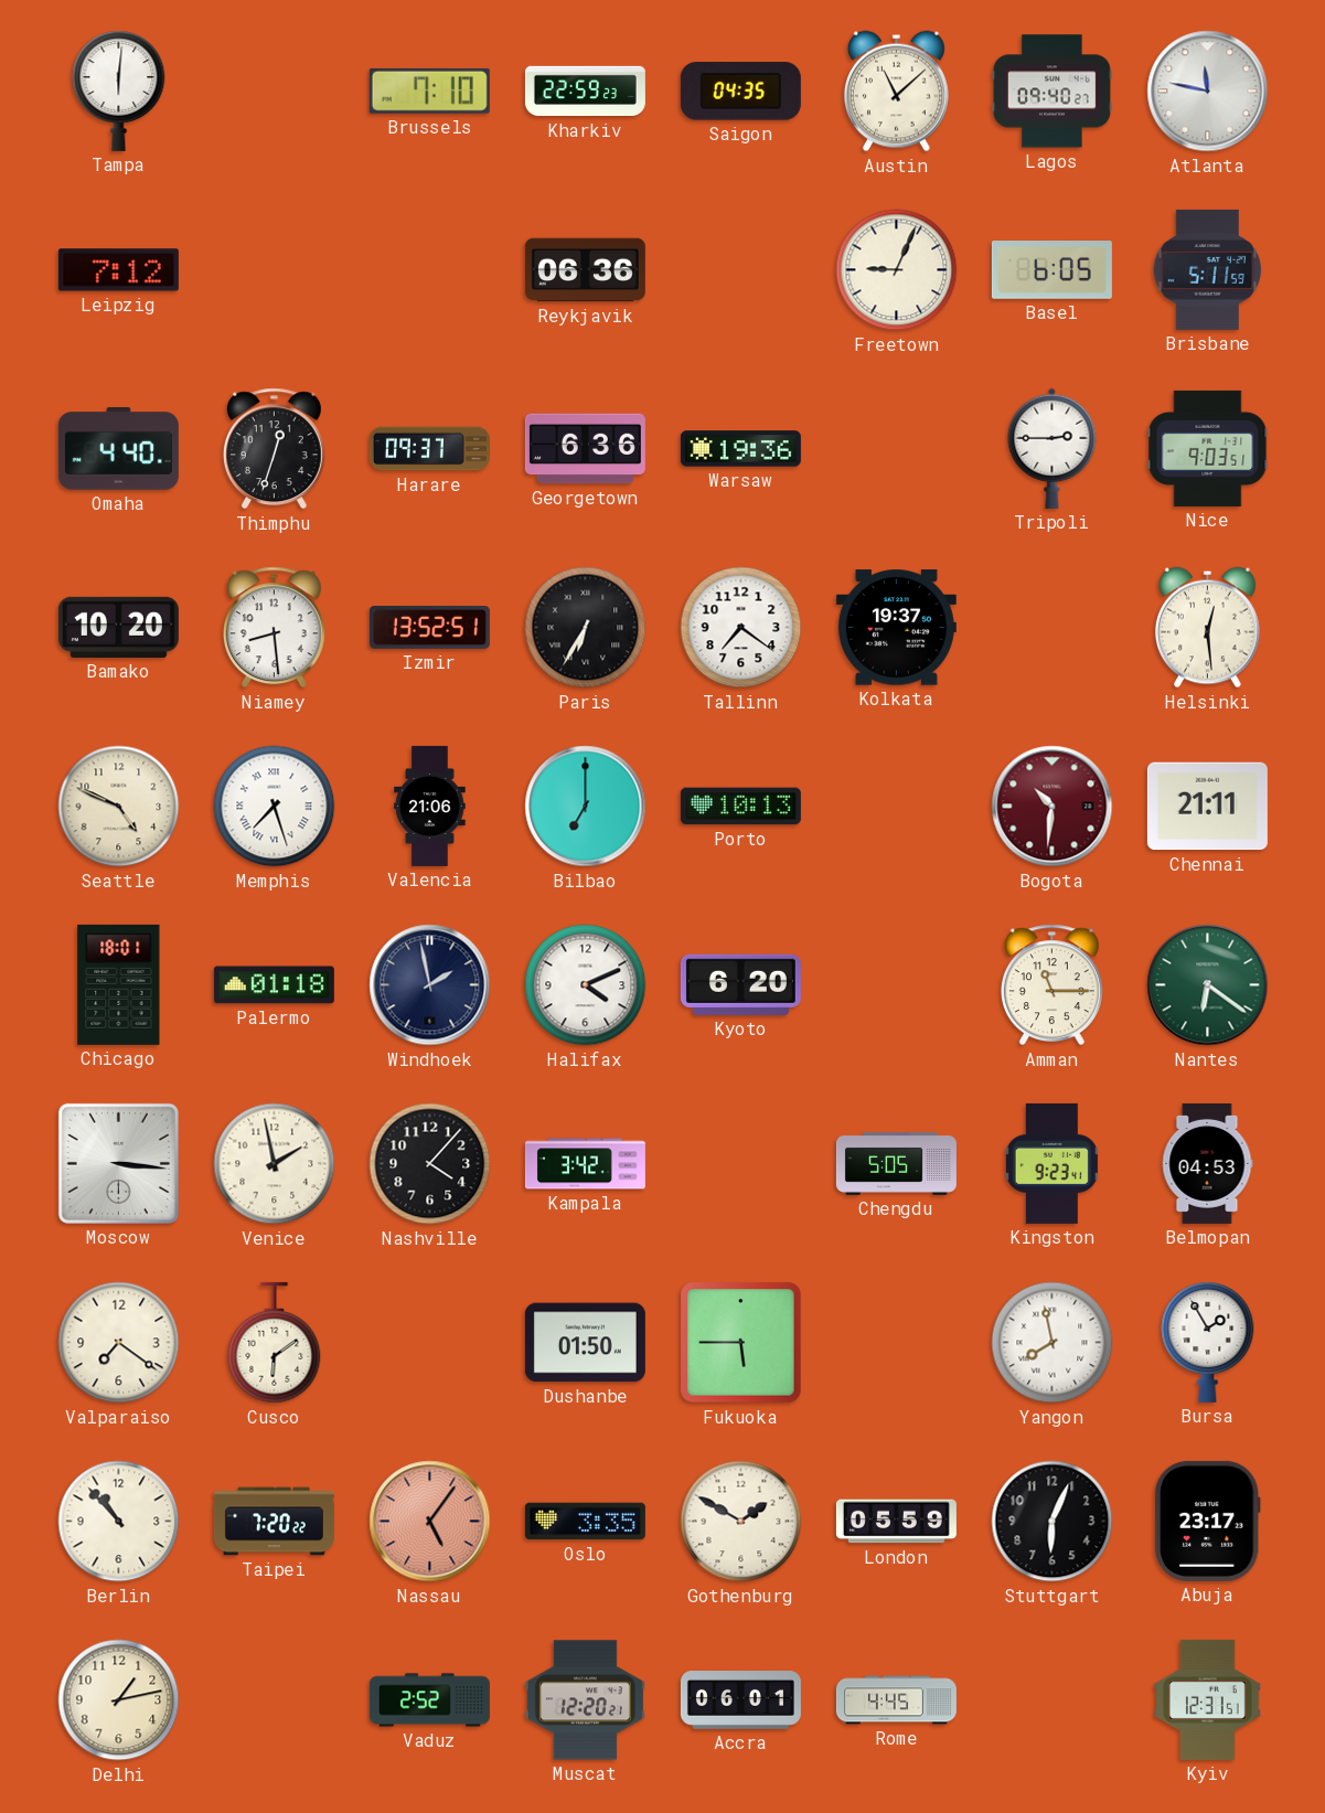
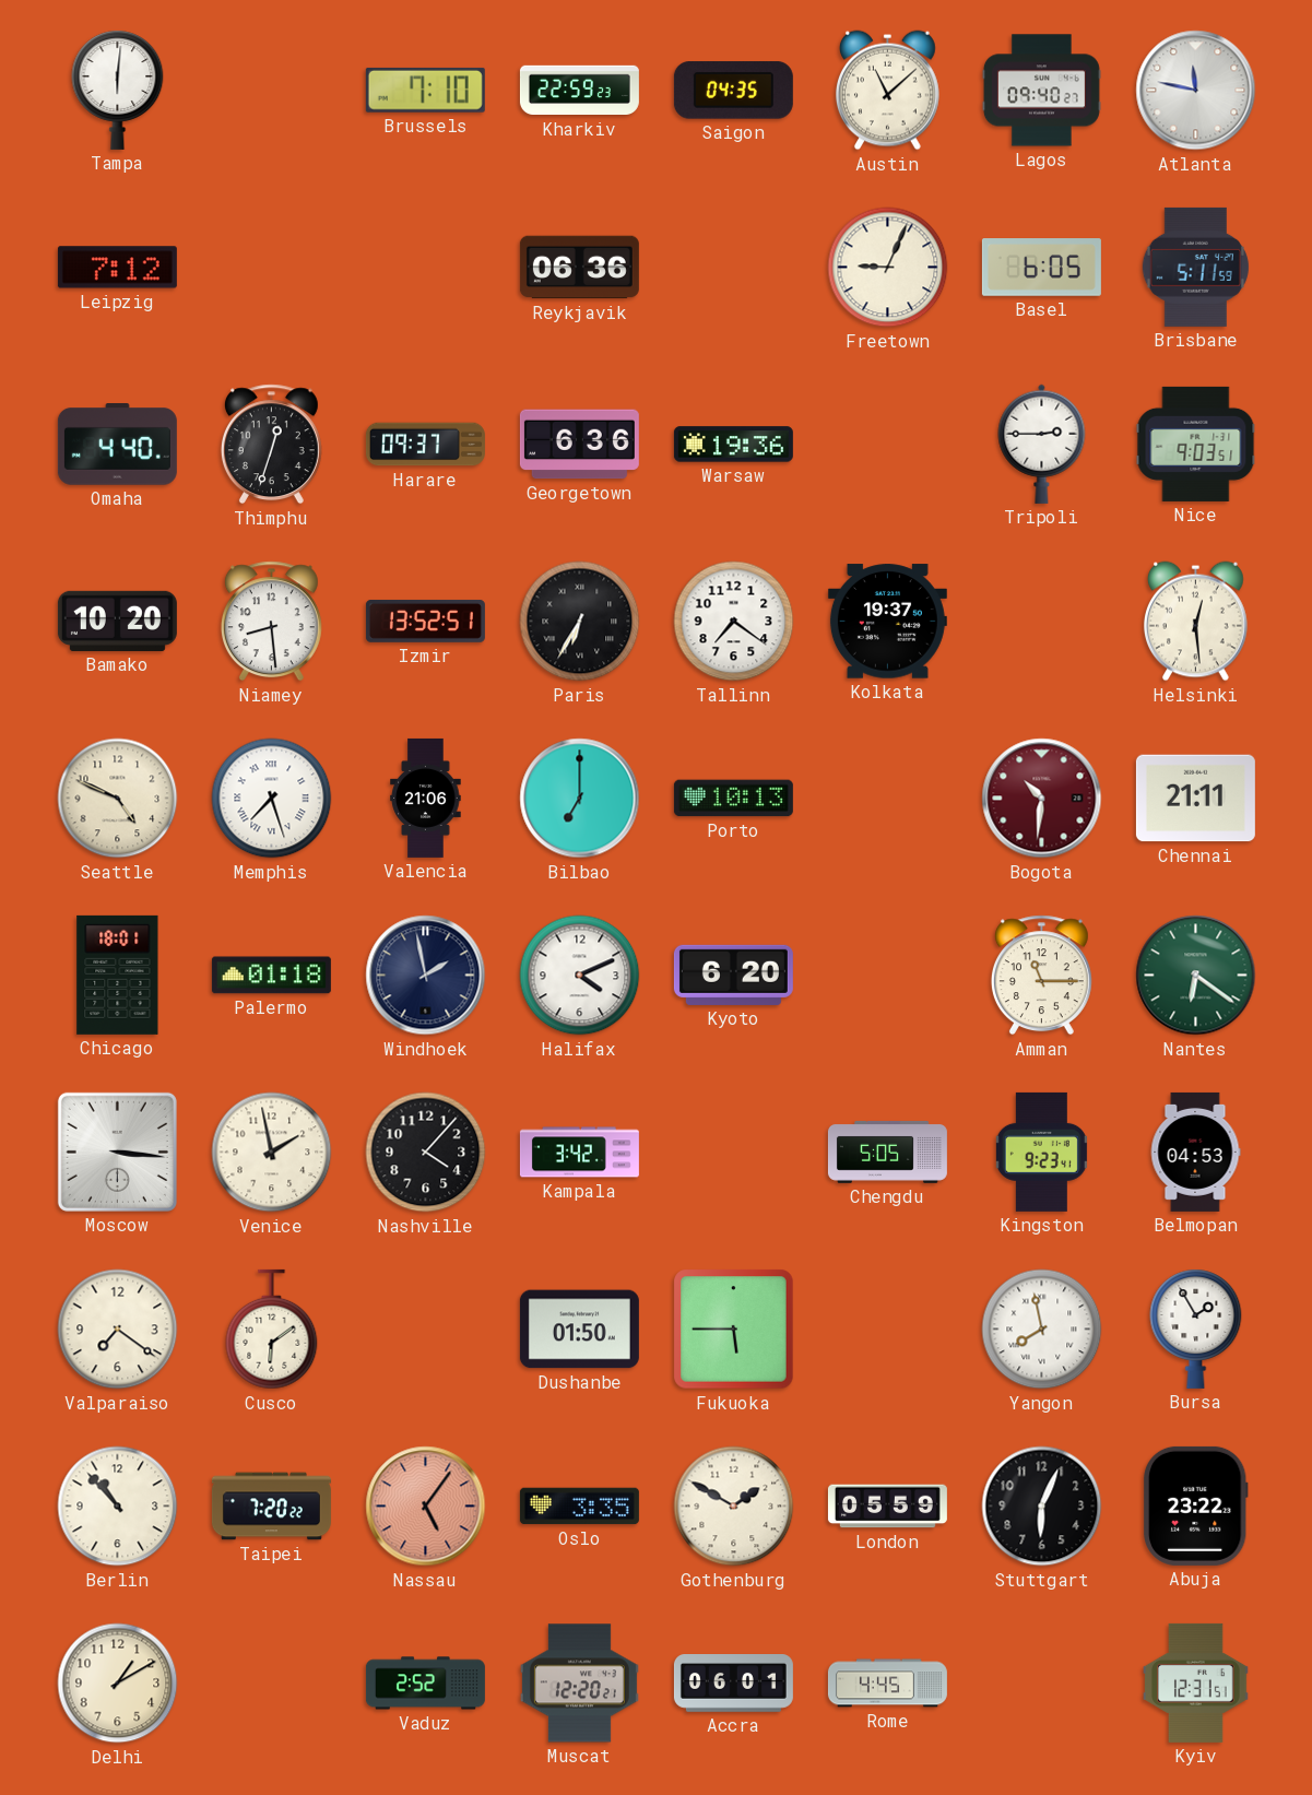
Abuja: 23:17 -> 23:22 (1195, 1505)
Delhi: 1:13 -> 1:10 (118, 1684)
